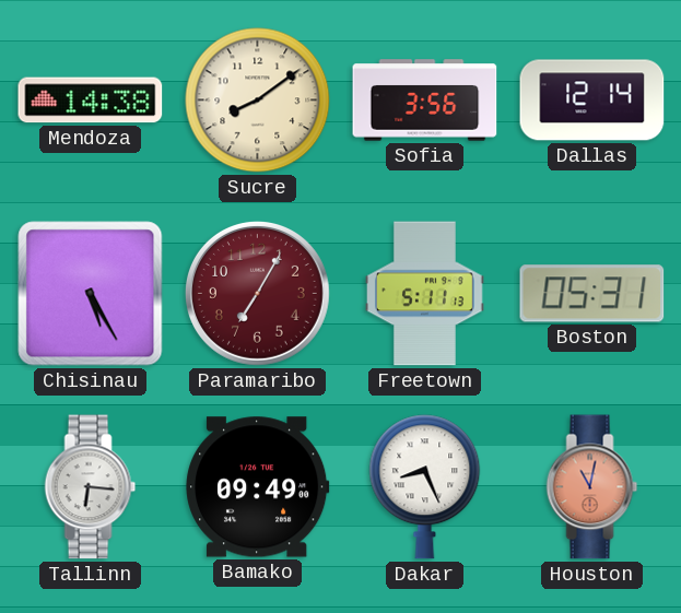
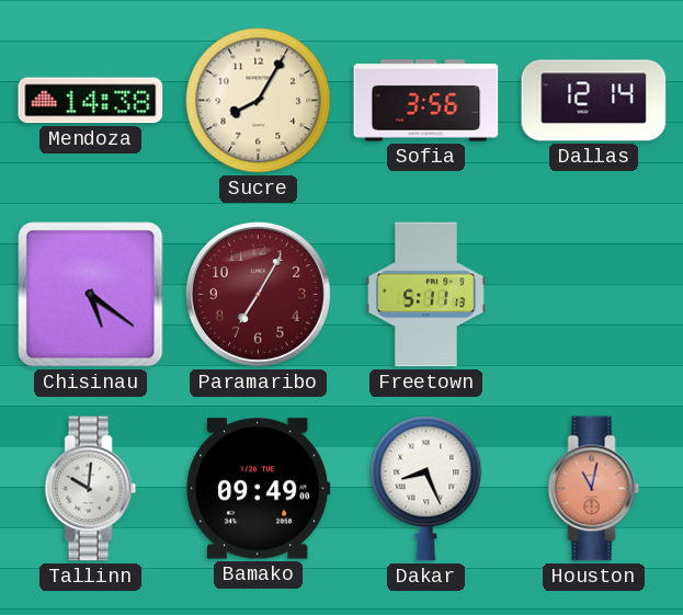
Sucre: 8:09 -> 8:05 (259, 101)
Chisinau: 5:25 -> 5:21 (91, 295)
Boston: 05:31 -> none (592, 294)
Tallinn: 6:16 -> 10:01 (91, 489)
